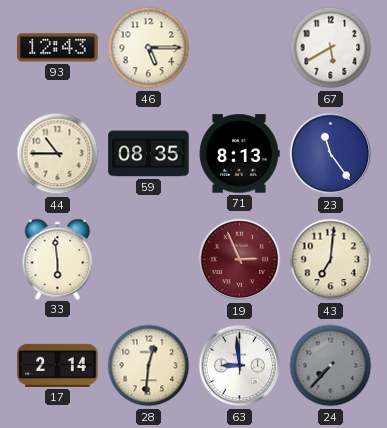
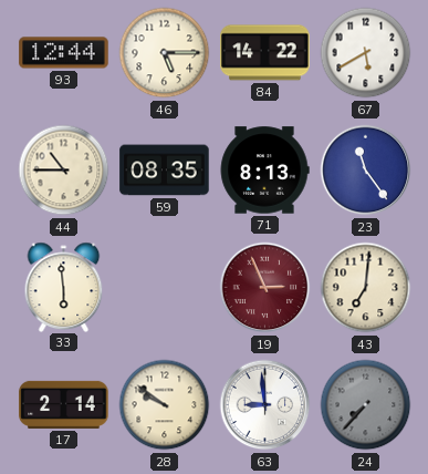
93: 12:43 -> 12:44 (64, 53)
84: none -> 14:22 (265, 53)
28: 12:31 -> 9:51 (165, 405)
